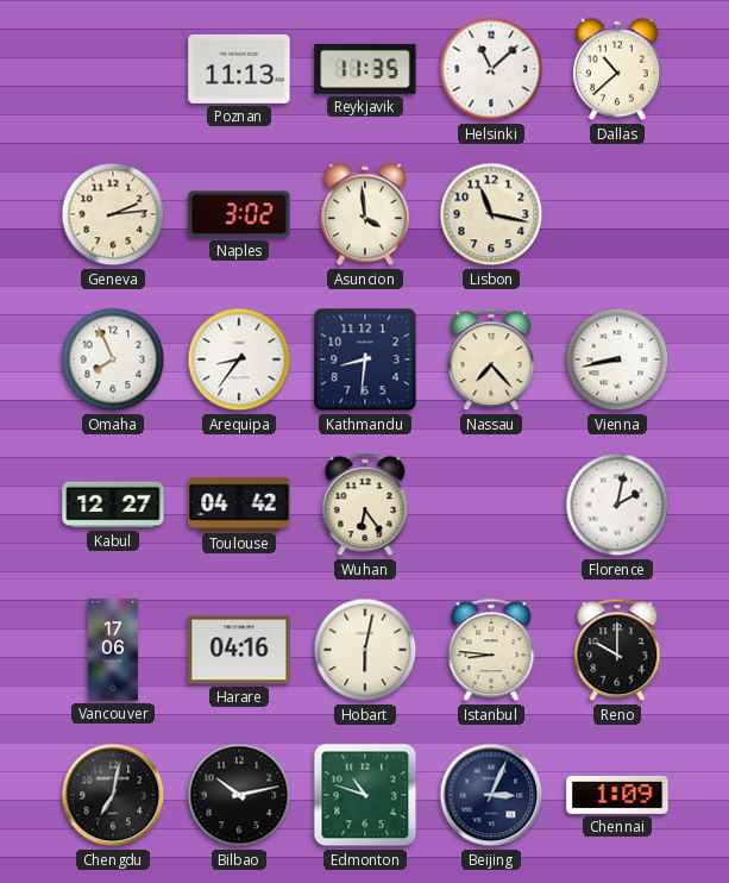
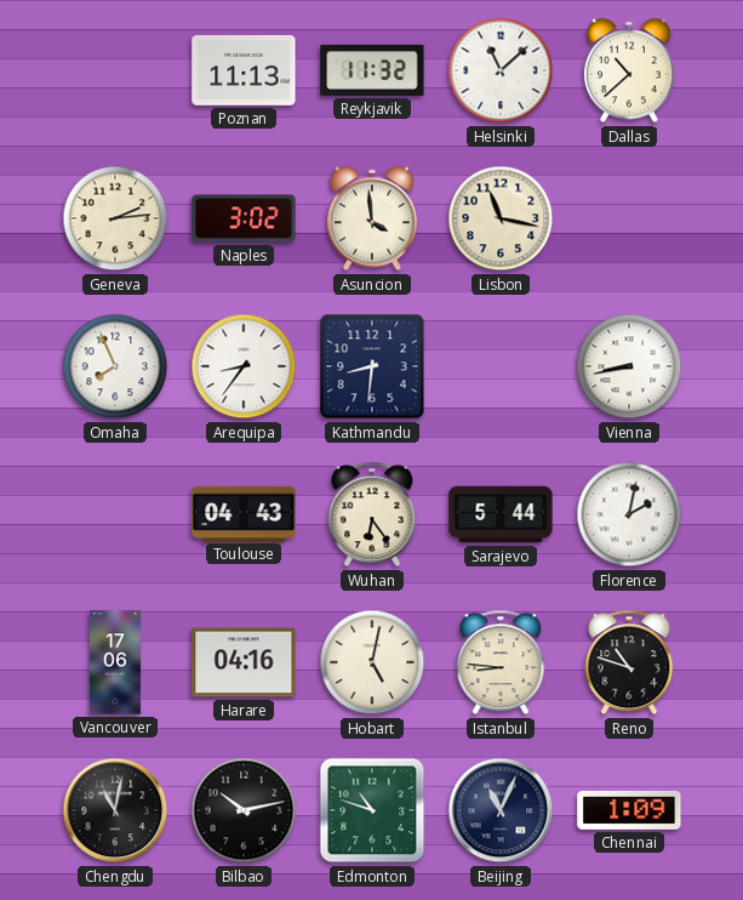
Reykjavik: 11:35 -> 11:32 (372, 70)
Nassau: 7:23 -> none (491, 359)
Kabul: 12:27 -> none (113, 505)
Toulouse: 04:42 -> 04:43 (244, 513)
Sarajevo: none -> 5:44 (501, 514)
Hobart: 6:02 -> 5:02 (372, 662)
Reno: 10:00 -> 10:48 (629, 662)
Chengdu: 7:02 -> 11:02 (115, 810)
Beijing: 3:04 -> 11:04 (501, 810)
